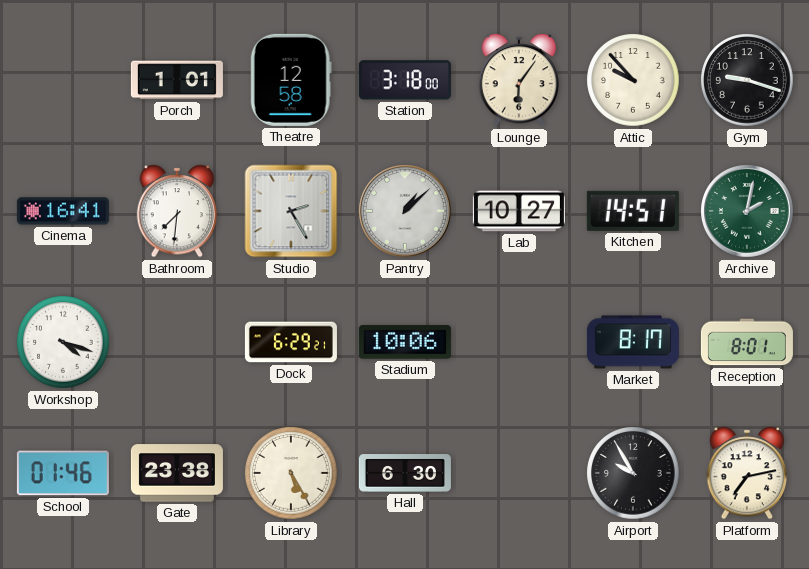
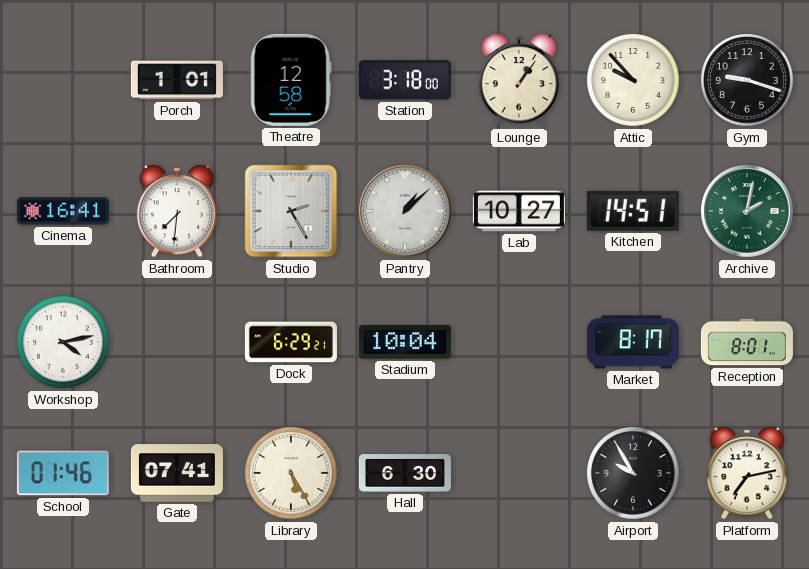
Lounge: 6:06 -> 1:06 (519, 80)
Workshop: 4:18 -> 4:13 (63, 342)
Stadium: 10:06 -> 10:04 (405, 342)
Gate: 23:38 -> 07:41 (177, 473)
